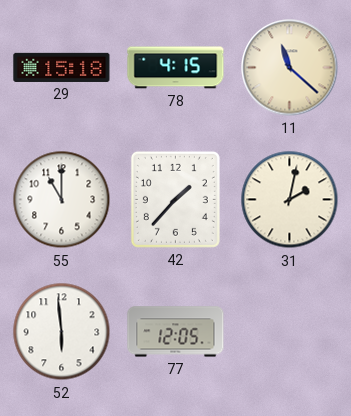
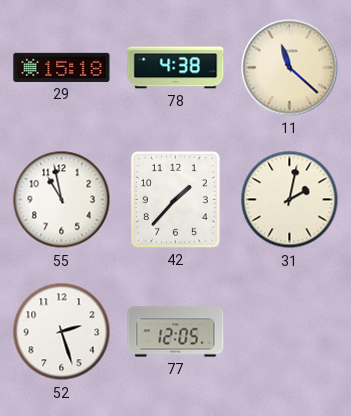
78: 4:15 -> 4:38 (176, 68)
55: 11:00 -> 10:58 (62, 200)
52: 5:59 -> 2:27 (62, 332)
